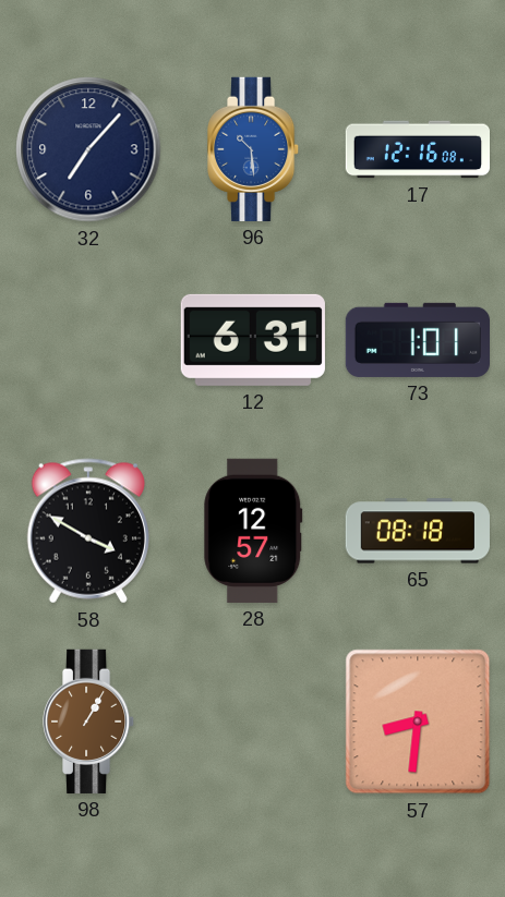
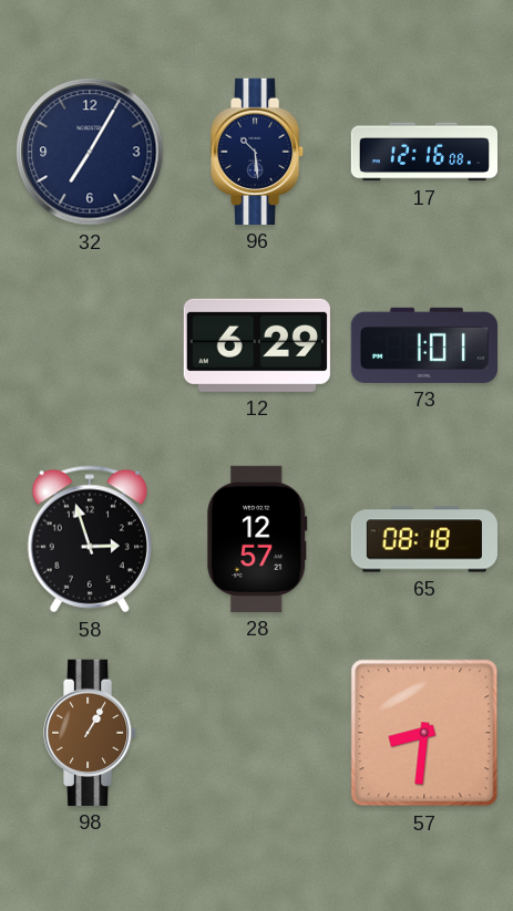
32: 7:07 -> 7:05 (90, 152)
96 dial: blue -> navy (258, 152)
12: 6:31 -> 6:29 (257, 345)
58: 3:50 -> 2:57 (90, 539)
